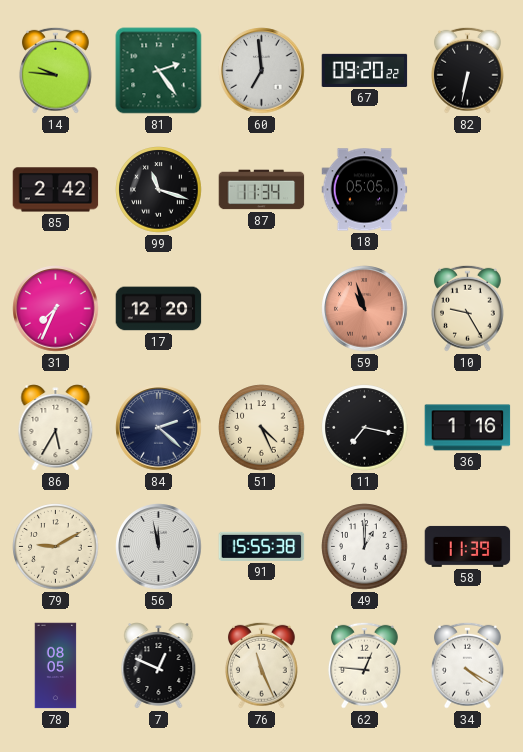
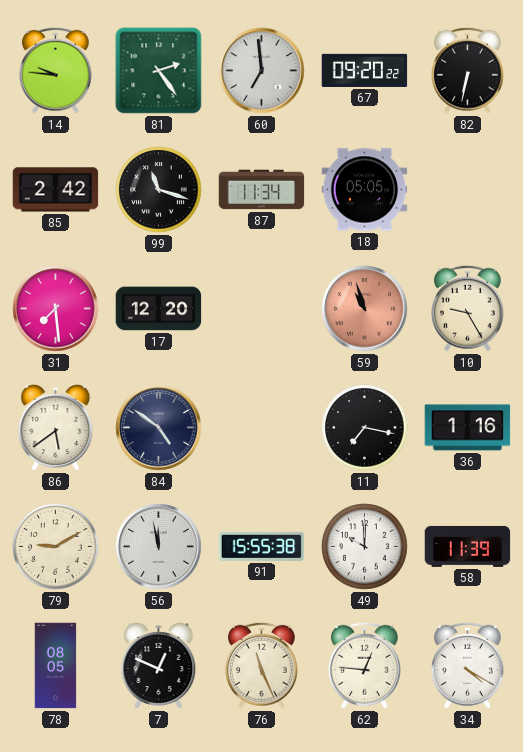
31: 7:34 -> 7:29 (56, 309)
86: 5:35 -> 5:39 (56, 428)
84: 2:22 -> 4:51 (159, 428)
51: 4:26 -> none (262, 428)
49: 1:00 -> 10:00 (365, 547)
